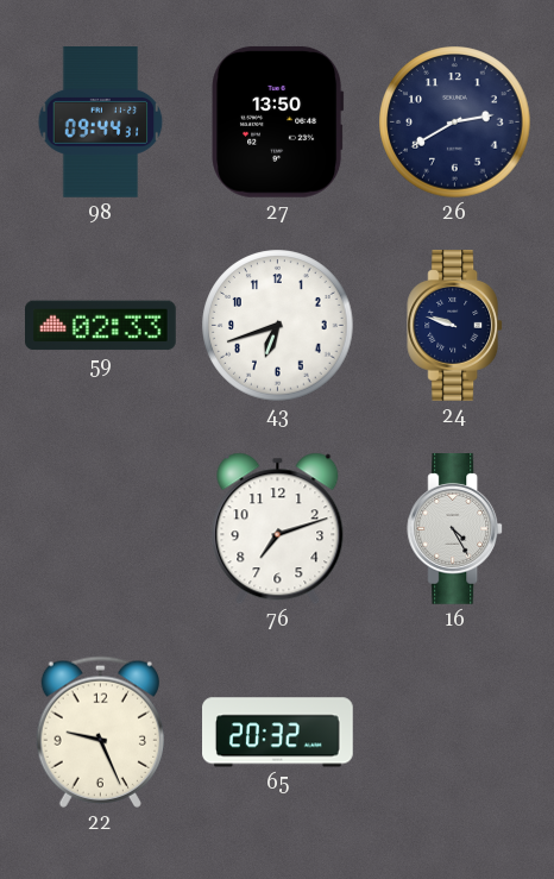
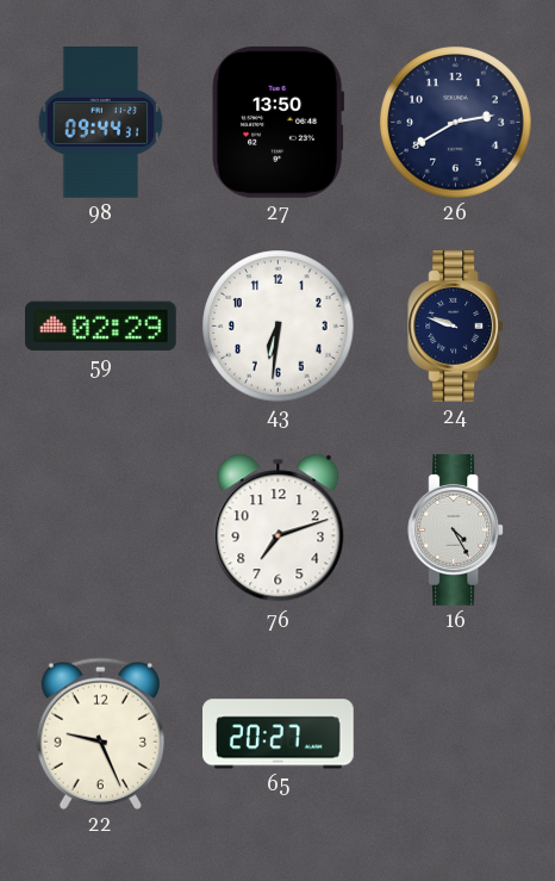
59: 02:33 -> 02:29 (101, 327)
43: 6:42 -> 6:31 (279, 327)
65: 20:32 -> 20:27 (279, 734)
